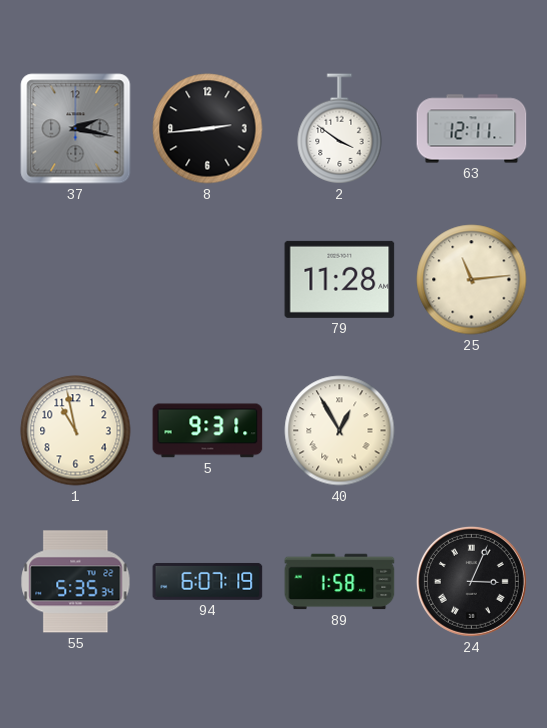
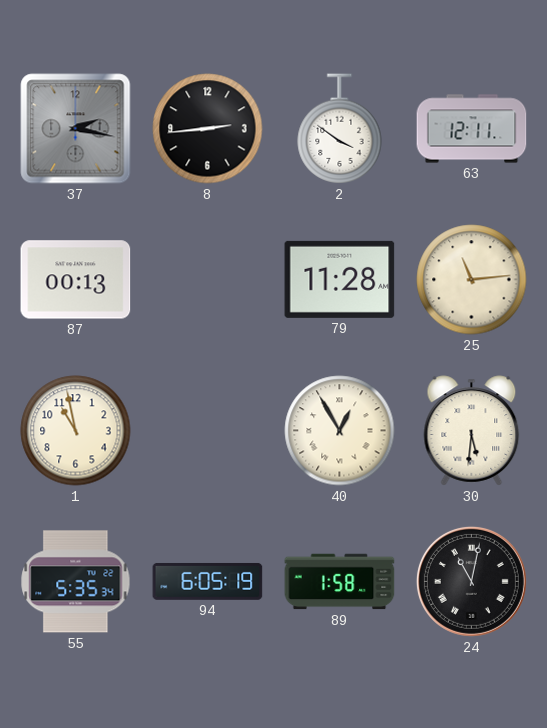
87: none -> 00:13 (76, 280)
5: 9:31 -> none (208, 431)
30: none -> 5:31 (472, 431)
94: 6:07 -> 6:05 (208, 581)
24: 3:04 -> 11:02 (471, 581)
